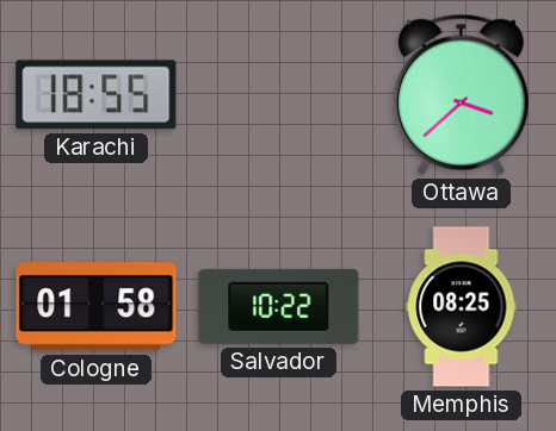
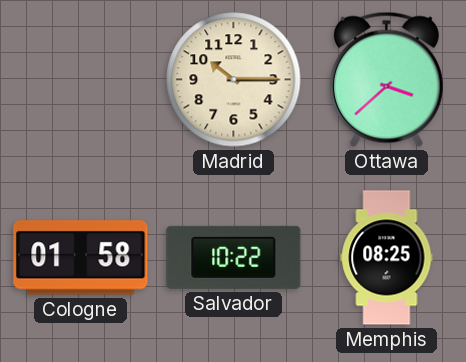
Karachi: 18:55 -> none (97, 95)
Madrid: none -> 10:15 (234, 80)
